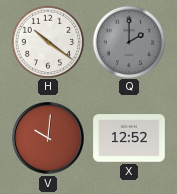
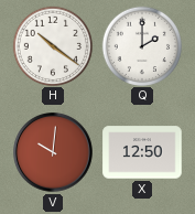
Q dial: grey -> white (141, 45)
X: 12:52 -> 12:50 (142, 152)
